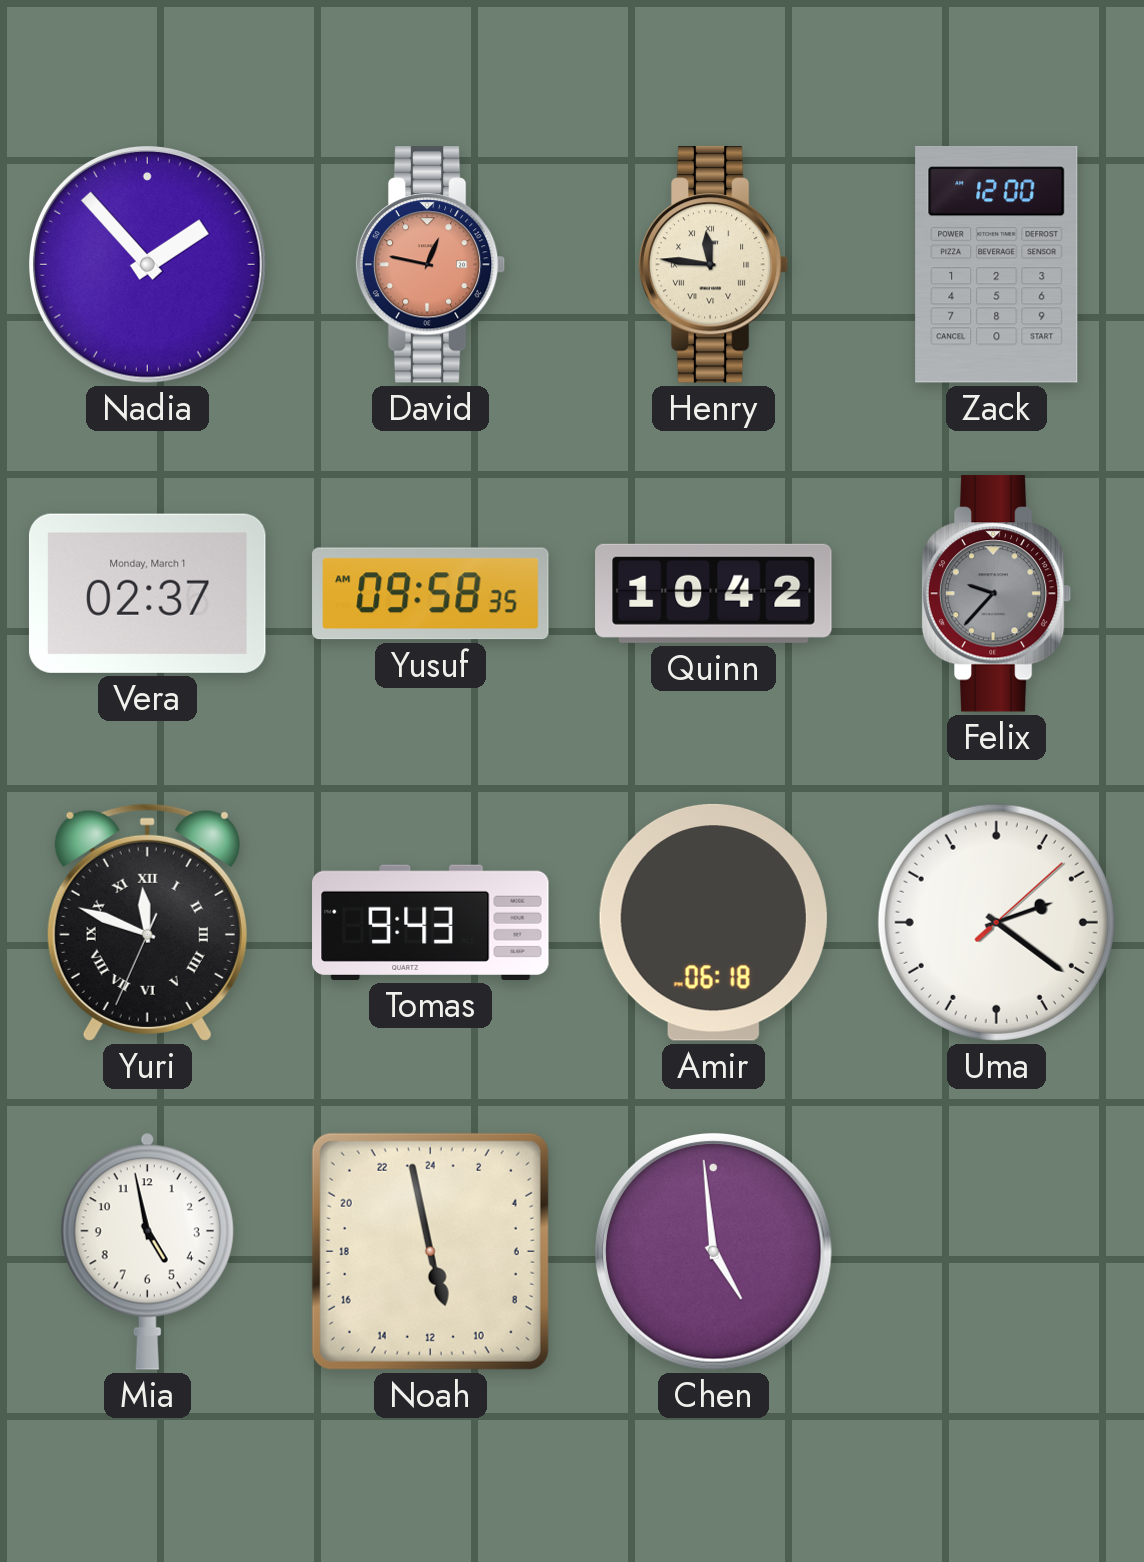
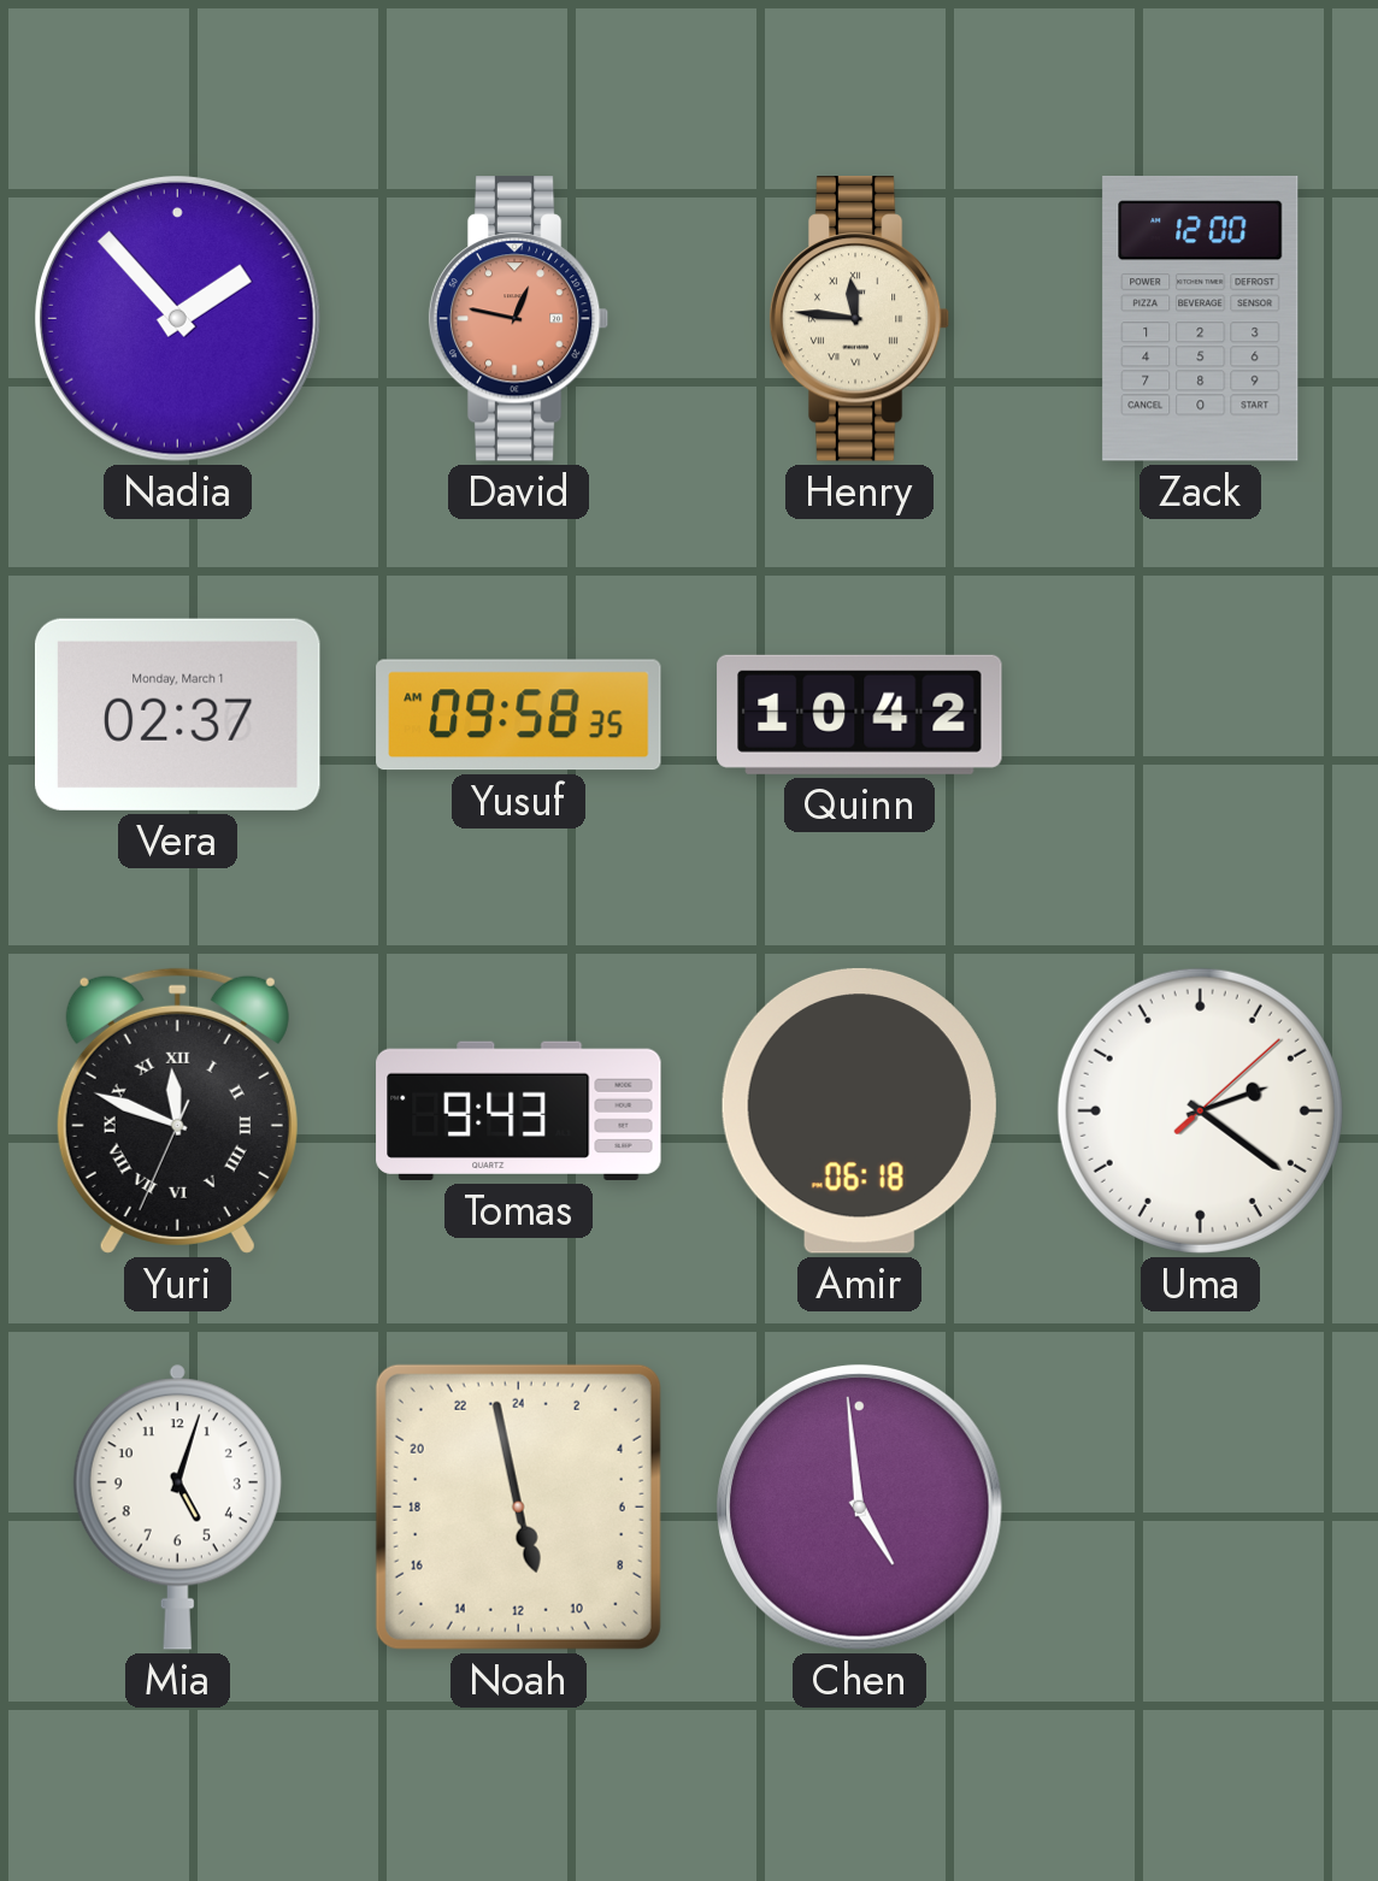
Felix: 9:37 -> none (997, 594)
Mia: 4:58 -> 5:03 (177, 1506)
